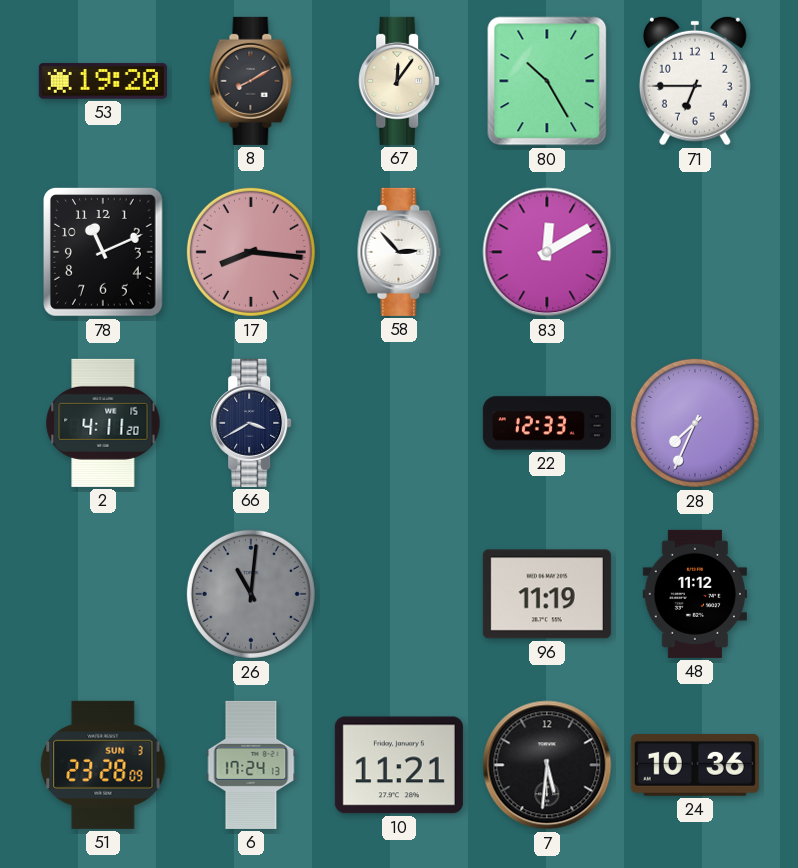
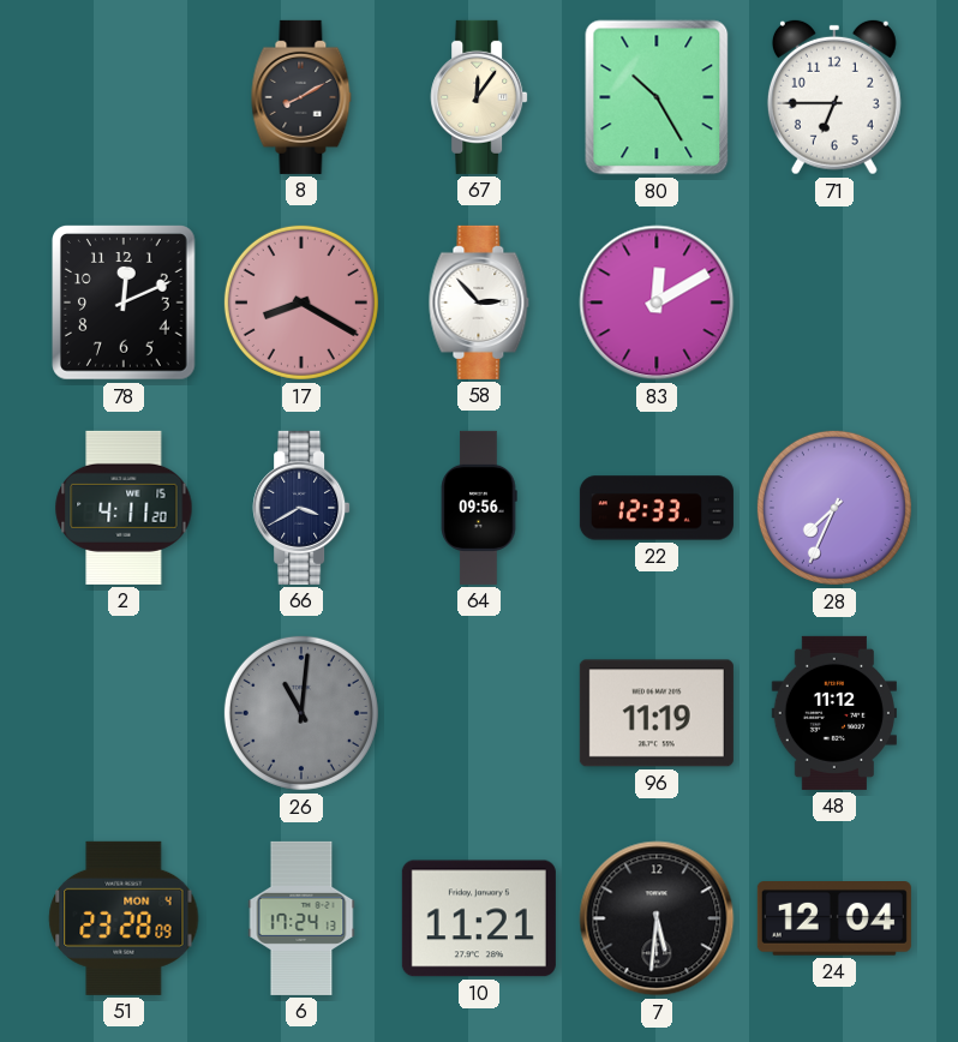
53: 19:20 -> none (103, 81)
78: 11:11 -> 12:11 (125, 304)
17: 8:16 -> 8:20 (301, 303)
64: none -> 09:56 (479, 508)
51 date: SUN 3 -> MON 4 (124, 918)
24: 10:36 -> 12:04 (834, 920)
